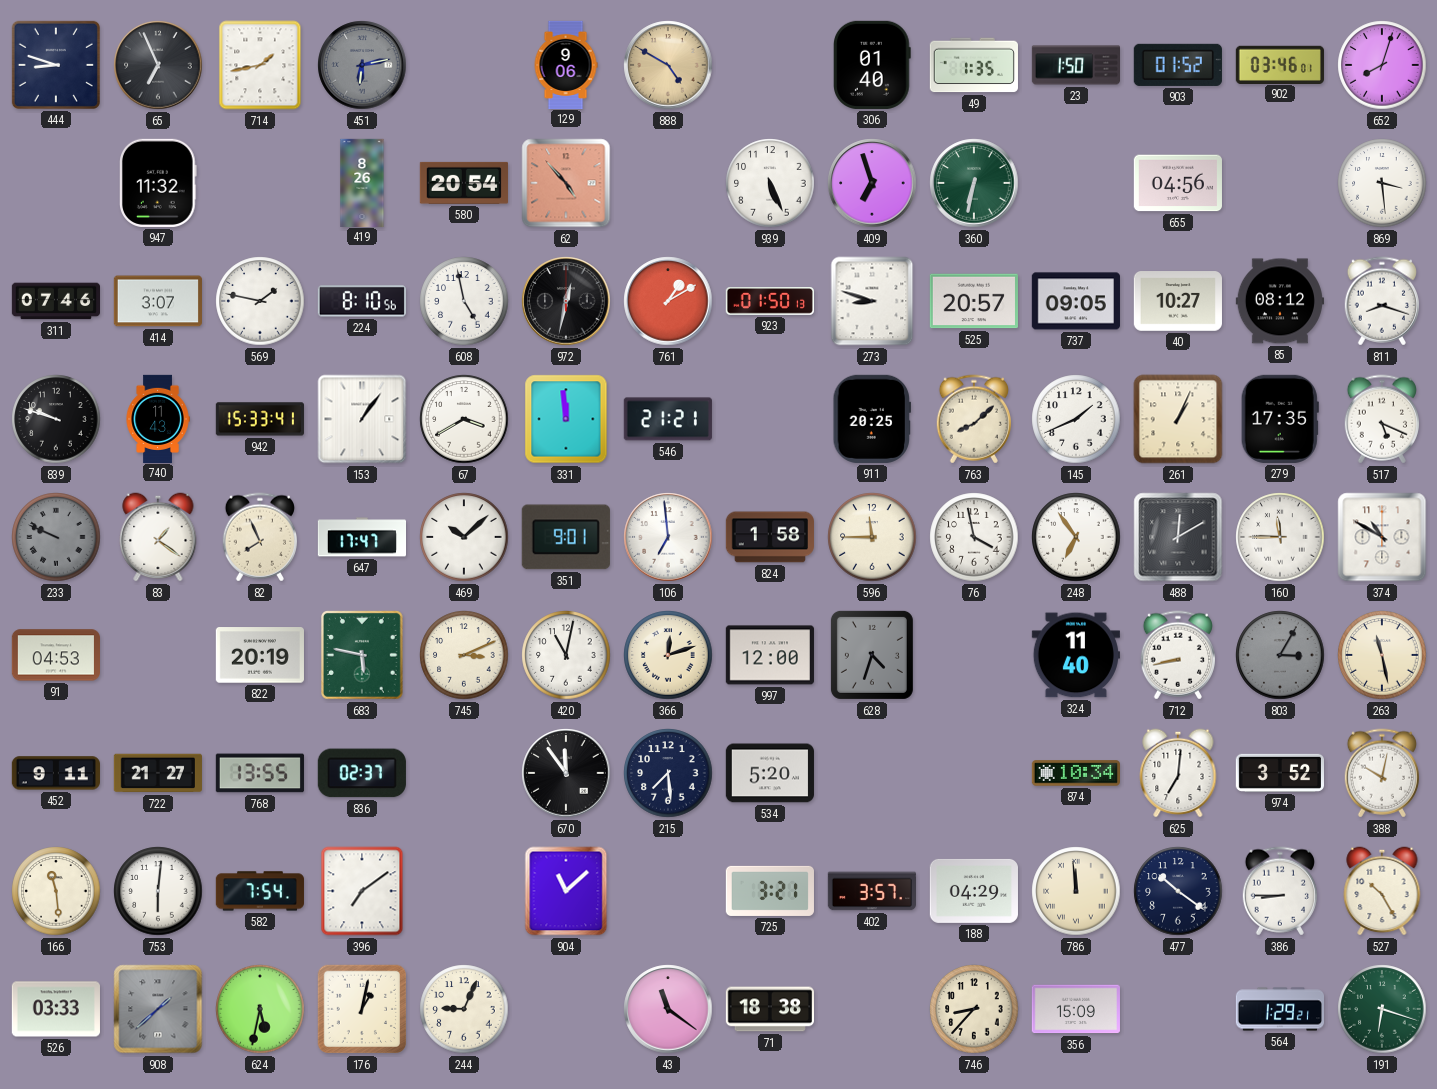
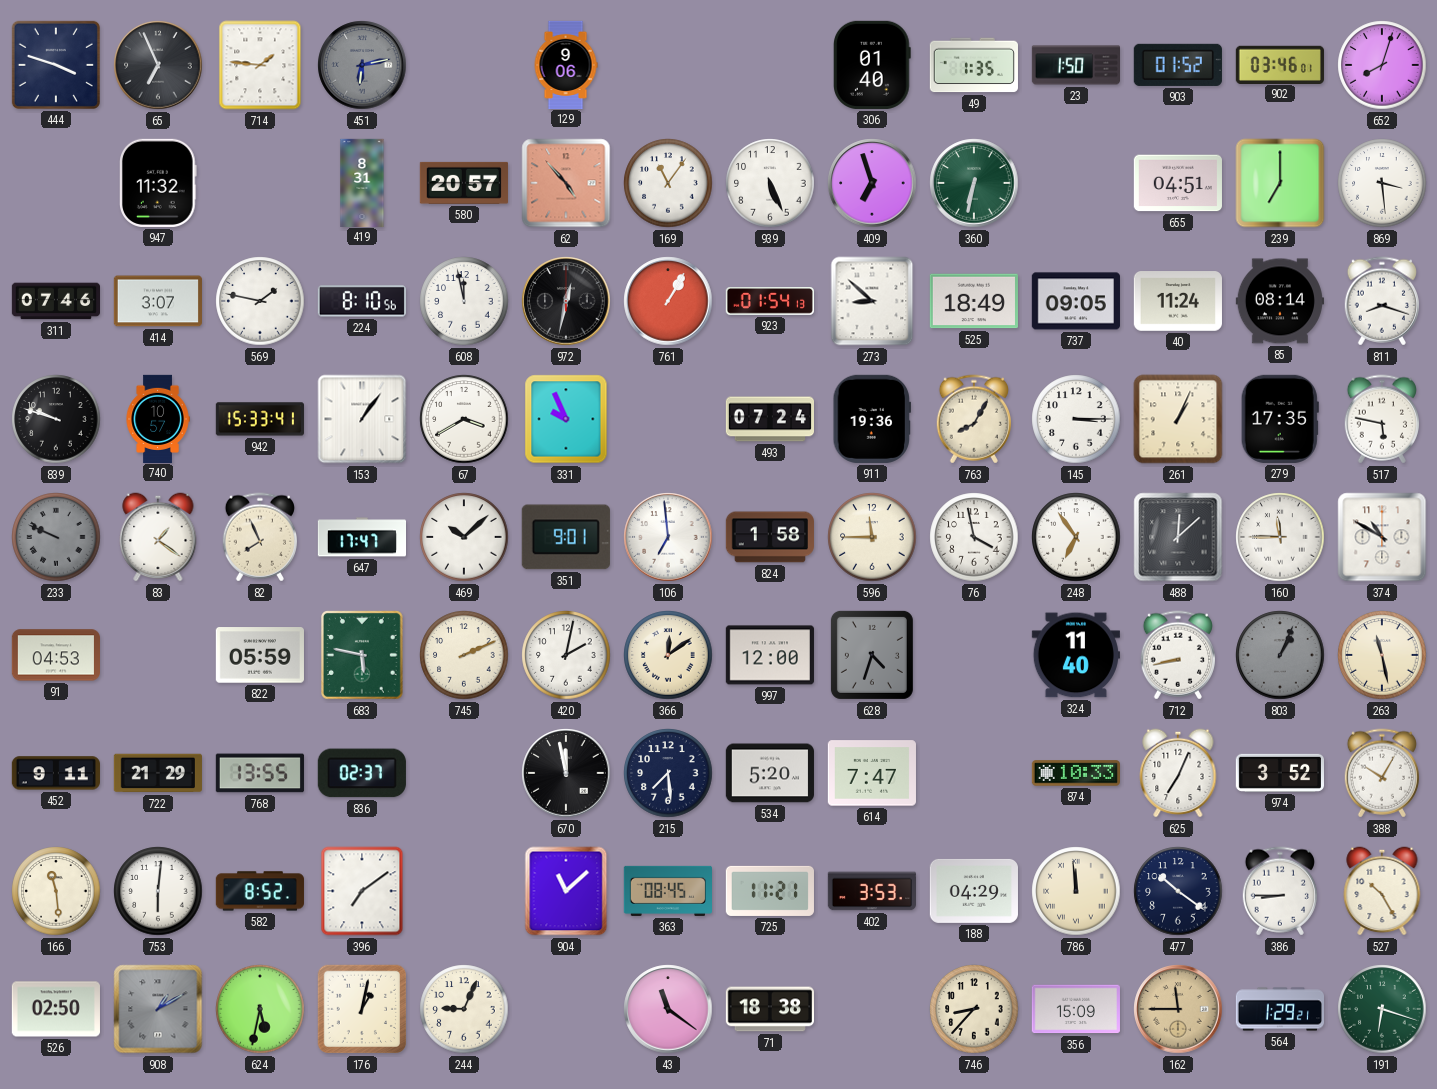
444: 8:48 -> 3:48 (56, 65)
714: 1:43 -> 1:46 (260, 65)
888: 4:50 -> none (668, 65)
419: 8:26 -> 8:31 (362, 182)
580: 20:54 -> 20:57 (464, 183)
169: none -> 11:06 (668, 183)
655: 04:56 -> 04:51 (1178, 183)
239: none -> 7:00 (1280, 183)
608: 4:58 -> 11:58 (464, 301)
761: 1:10 -> 1:05 (668, 301)
923: 01:50 -> 01:54 (769, 301)
273: 8:48 -> 8:52 (872, 301)
525: 20:57 -> 18:49 (974, 301)
40: 10:27 -> 11:24 (1178, 301)
85: 08:12 -> 08:14 (1280, 301)
740: 11:43 -> 10:57 (158, 418)
331: 11:59 -> 9:56 (566, 419)
546: 21:21 -> none (668, 419)
493: none -> 07:24 (769, 419)
911: 20:25 -> 19:36 (871, 419)
763: 8:08 -> 8:05 (973, 419)
145: 1:41 -> 3:15 (1076, 419)
517: 5:19 -> 5:47 (1381, 419)
488: 12:10 -> 12:08 (1178, 537)
822: 20:19 -> 05:59 (260, 655)
745: 3:11 -> 2:11 (464, 655)
420: 11:02 -> 2:02 (566, 655)
366: 12:12 -> 12:09 (668, 655)
803: 3:05 -> 1:04 (1280, 655)
722: 21:27 -> 21:29 (158, 773)
670: 11:54 -> 11:58 (566, 773)
614: none -> 7:47 (872, 773)
874: 10:34 -> 10:33 (1075, 773)
625: 7:01 -> 7:04 (1178, 773)
388: 10:02 -> 10:05 (1381, 773)
582: 7:54 -> 8:52 (259, 891)
363: none -> 08:45 (667, 891)
725: 3:21 -> 11:21 (770, 891)
402: 3:57 -> 3:53 (871, 891)
526: 03:33 -> 02:50 (56, 1009)
908: 1:38 -> 1:10 (158, 1009)
162: none -> 11:45 (1178, 1009)
